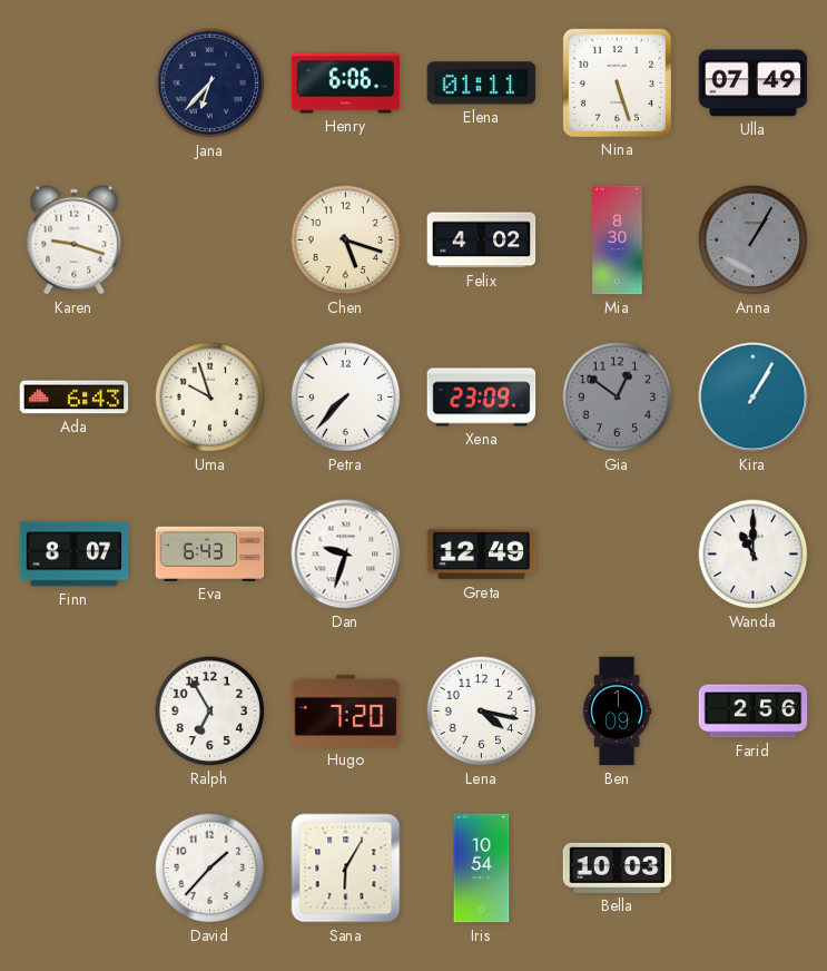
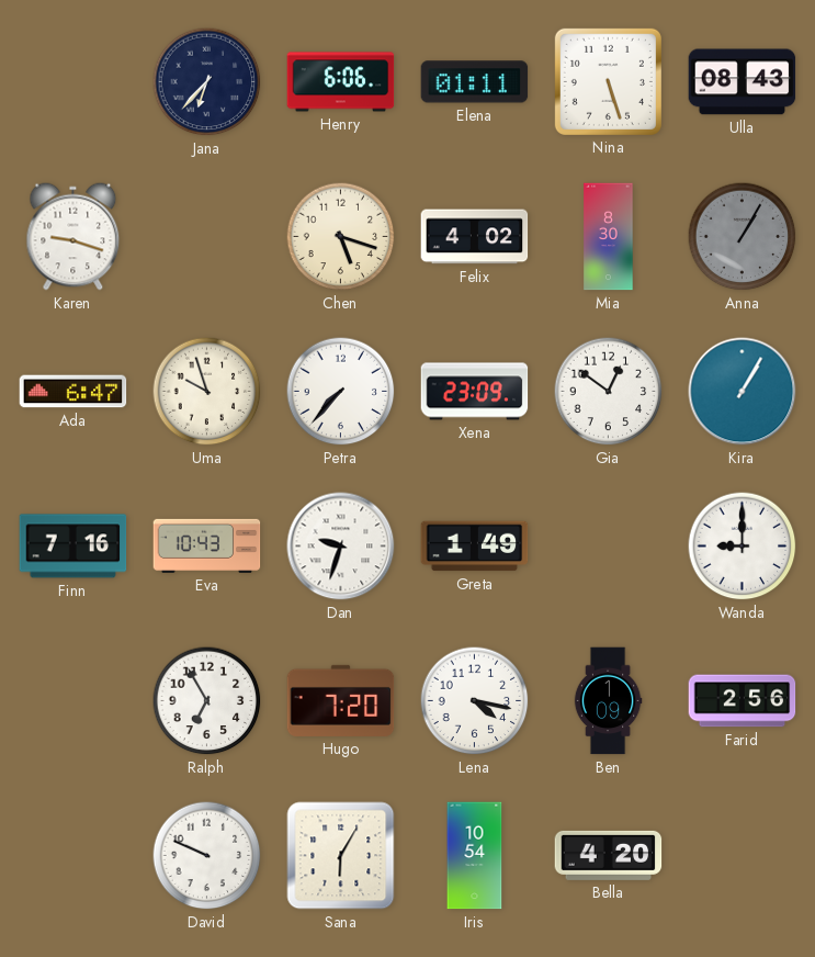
Ulla: 07:49 -> 08:43 (743, 82)
Ada: 6:43 -> 6:47 (73, 392)
Gia dial: grey -> white (609, 392)
Finn: 8:07 -> 7:16 (73, 547)
Eva: 6:43 -> 10:43 (207, 545)
Greta: 12:49 -> 1:49 (475, 547)
Wanda: 11:00 -> 9:00 (743, 547)
David: 1:37 -> 9:49 (207, 856)
Bella: 10:03 -> 4:20 (609, 855)
